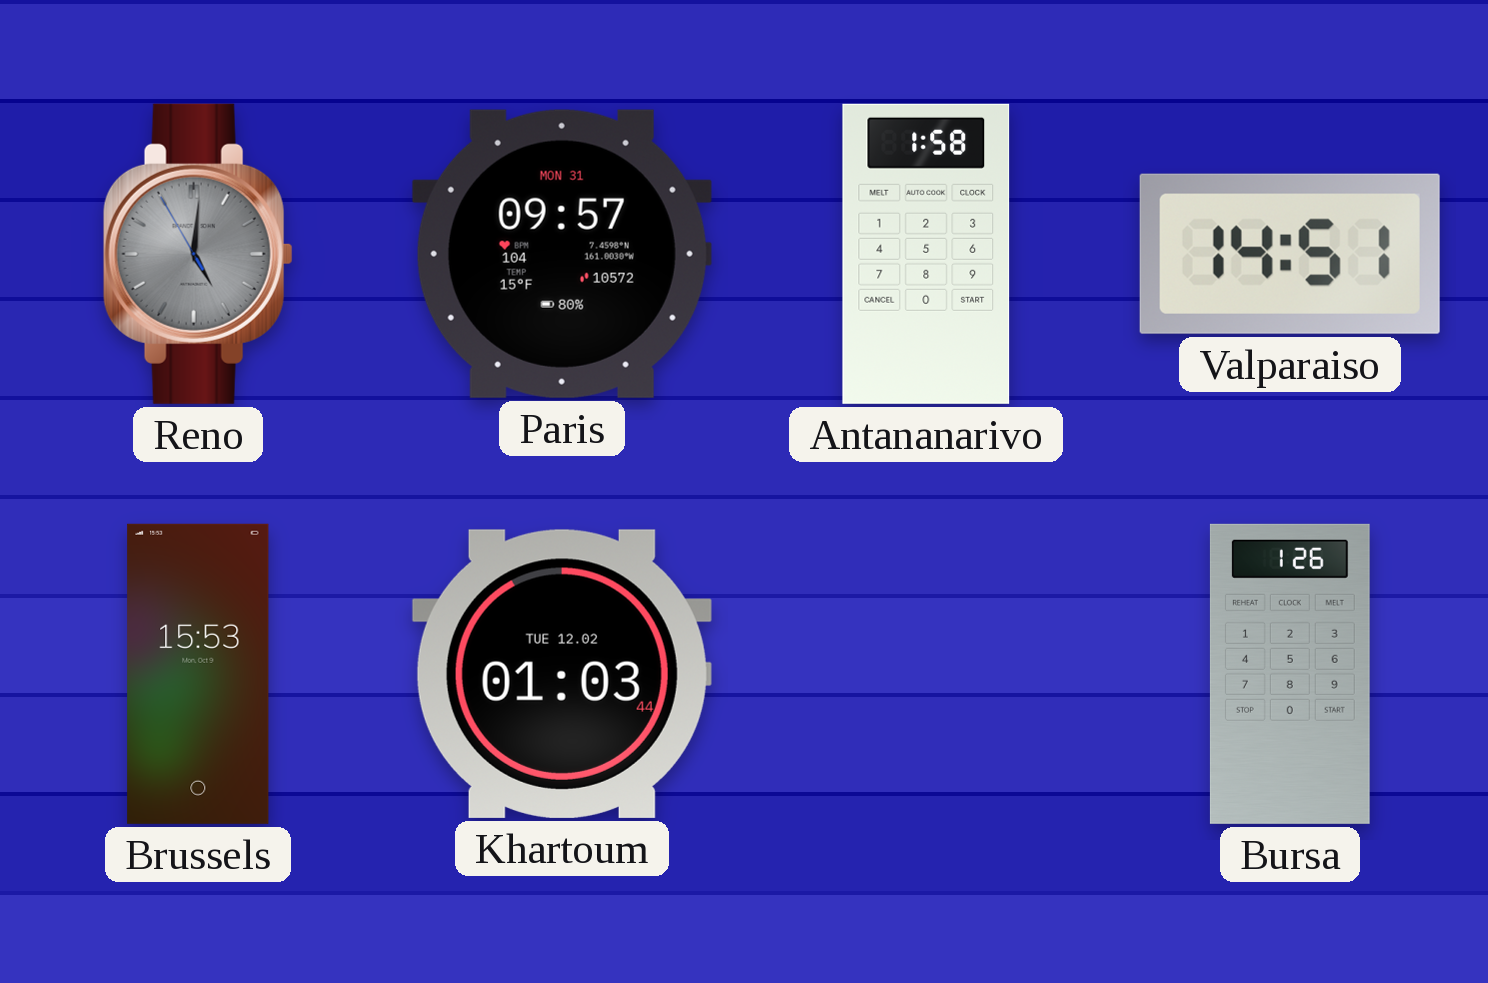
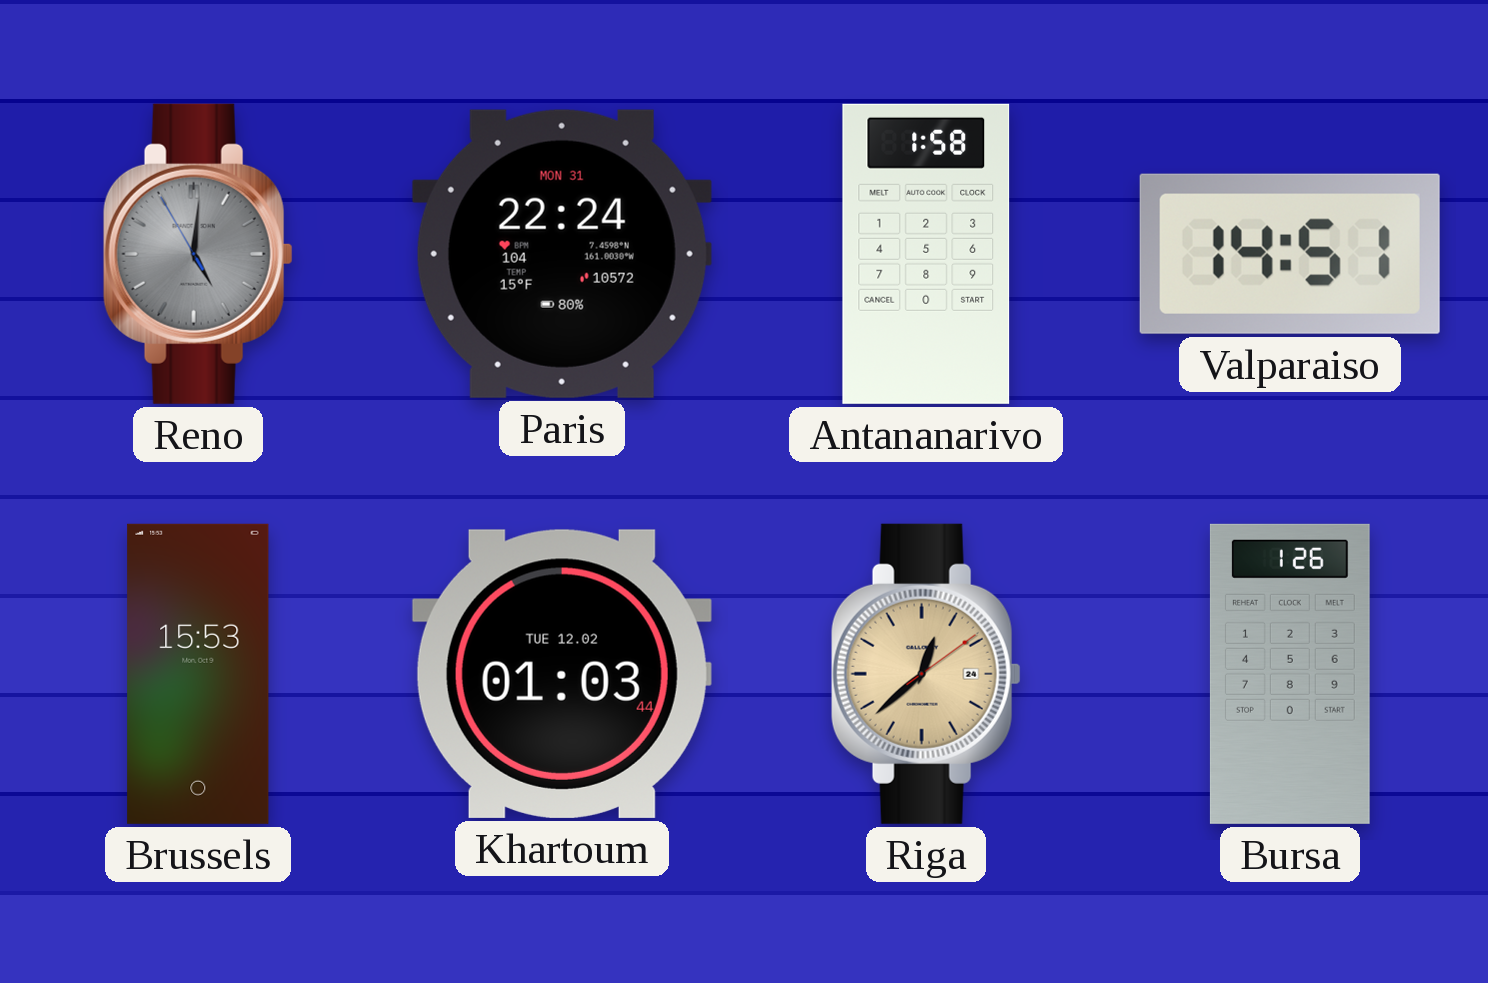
Paris: 09:57 -> 22:24 (562, 254)
Riga: none -> 12:38 (926, 674)
